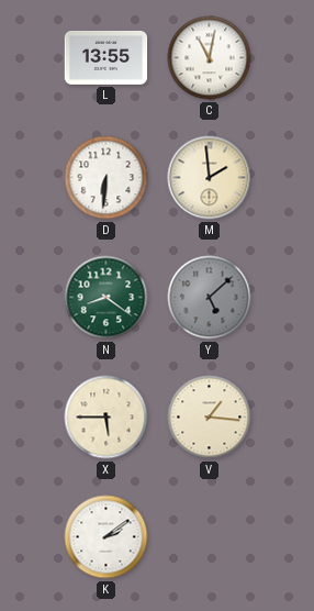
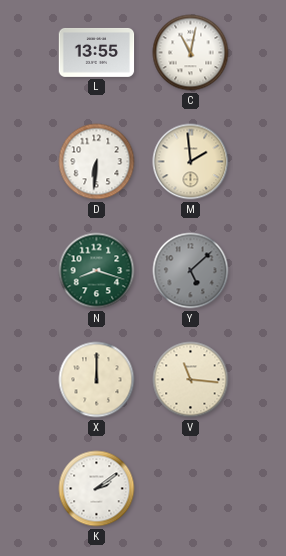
N: 8:21 -> 8:18 (97, 271)
X: 5:45 -> 12:00 (97, 380)
V: 1:16 -> 11:16 (191, 380)
